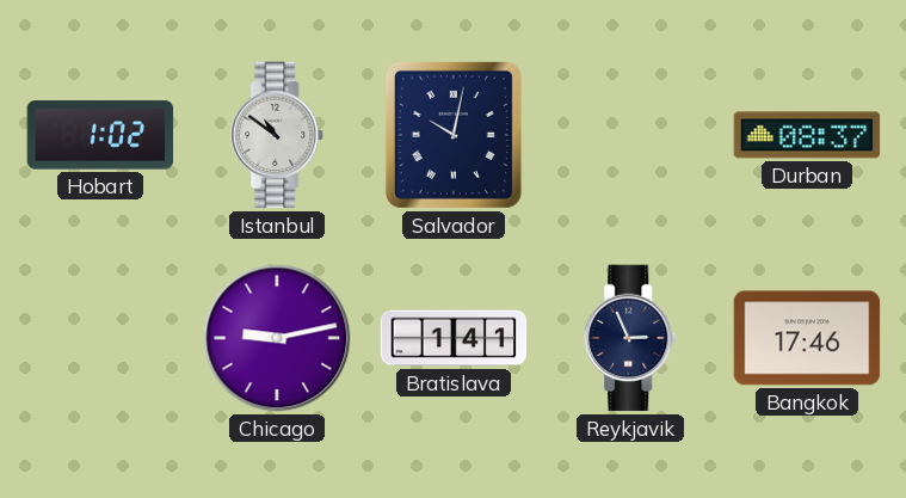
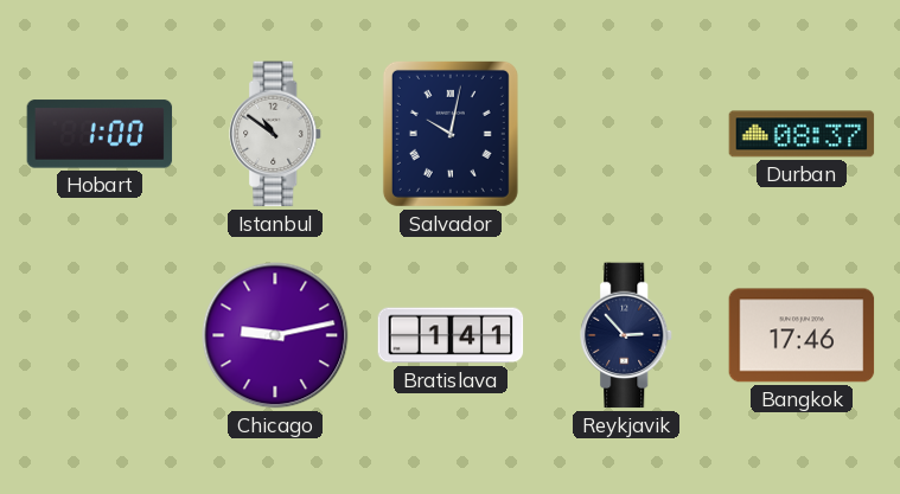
Hobart: 1:02 -> 1:00 (100, 134)
Reykjavik: 2:56 -> 2:53 (627, 335)
